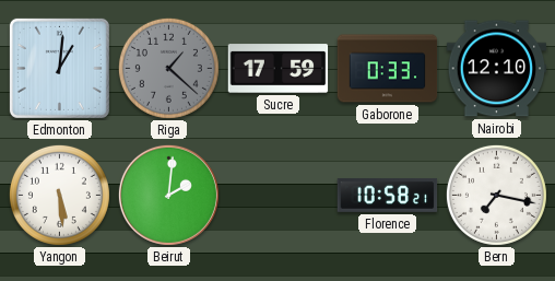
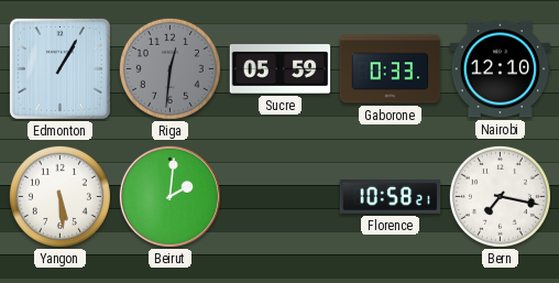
Edmonton: 1:01 -> 1:05 (59, 68)
Riga: 1:22 -> 12:31 (169, 68)
Sucre: 17:59 -> 05:59 (281, 69)
